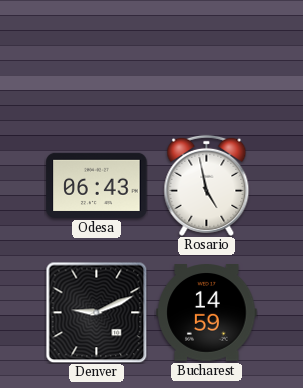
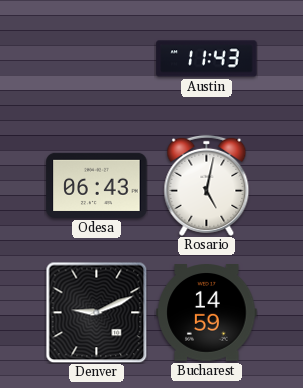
Austin: none -> 11:43 (207, 59)
Rosario: 4:58 -> 5:02 (207, 185)
